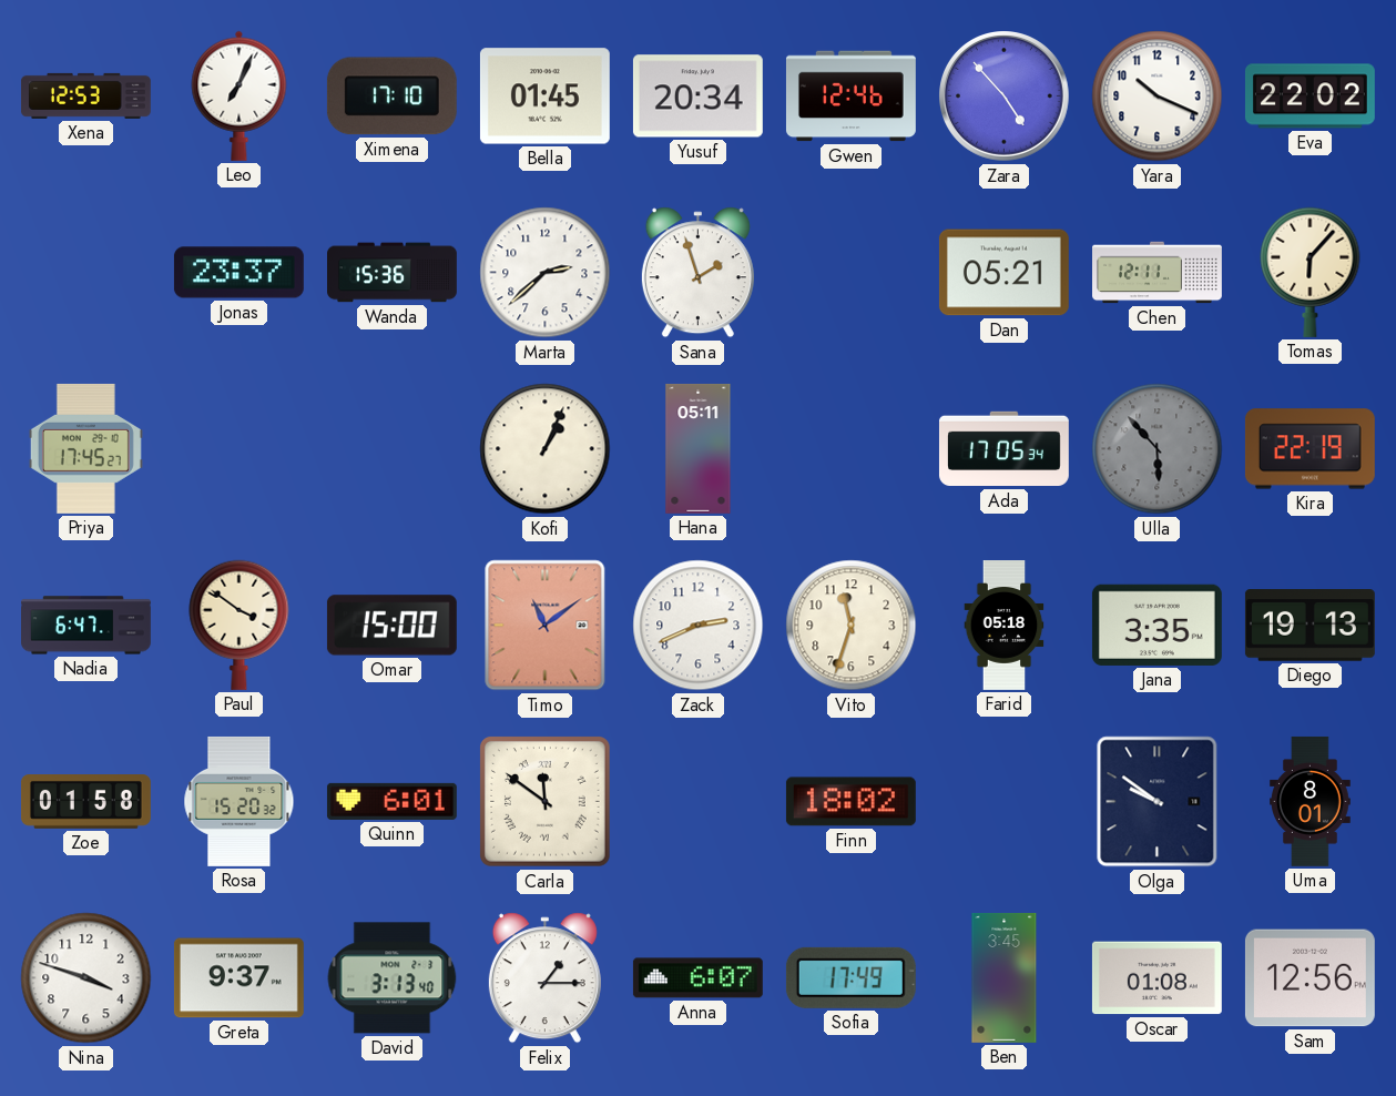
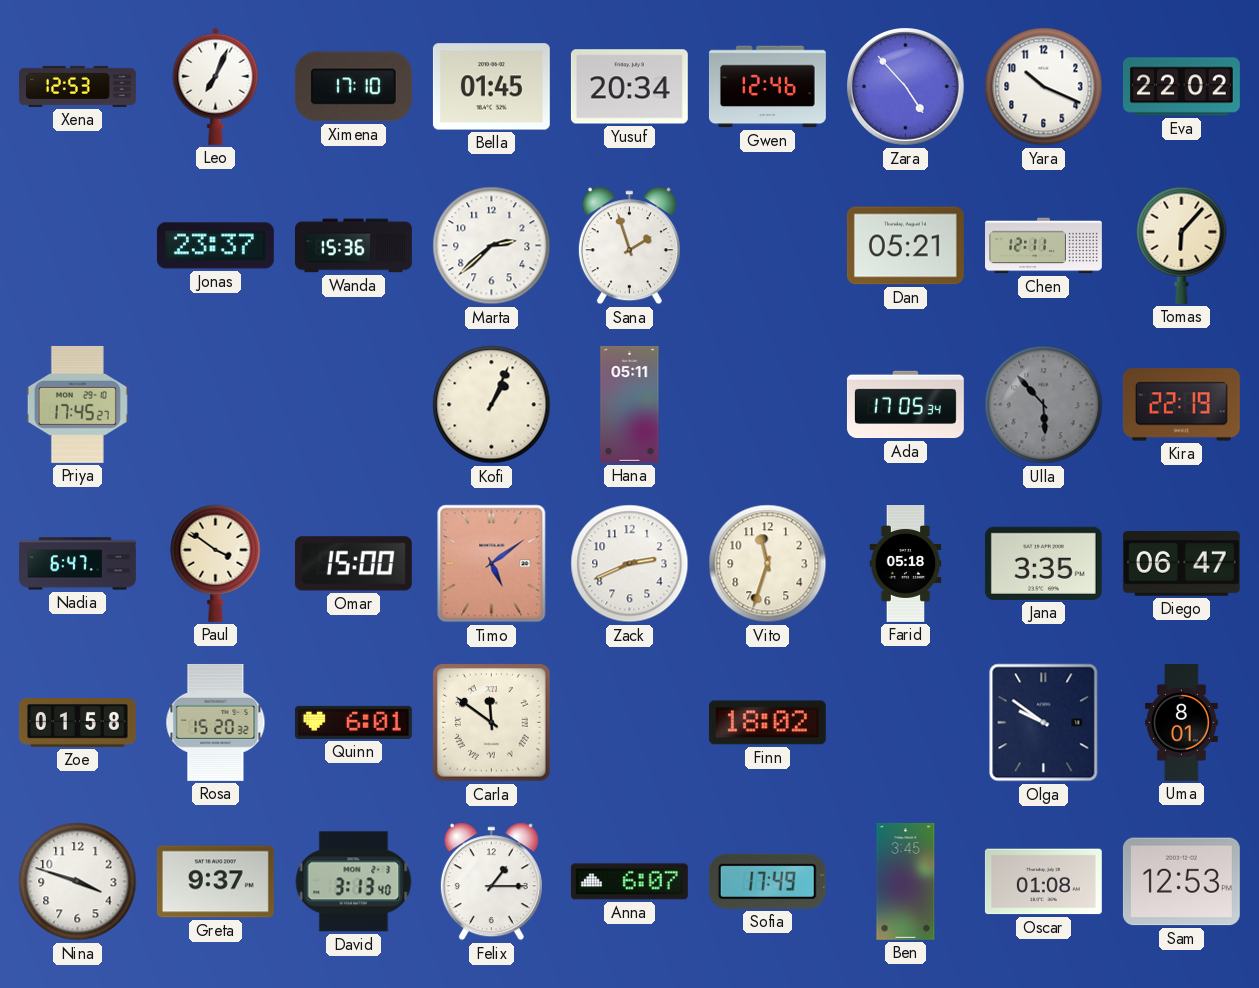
Timo: 11:09 -> 5:09 (492, 564)
Diego: 19:13 -> 06:47 (1181, 564)
Sam: 12:56 -> 12:53 (1181, 882)
